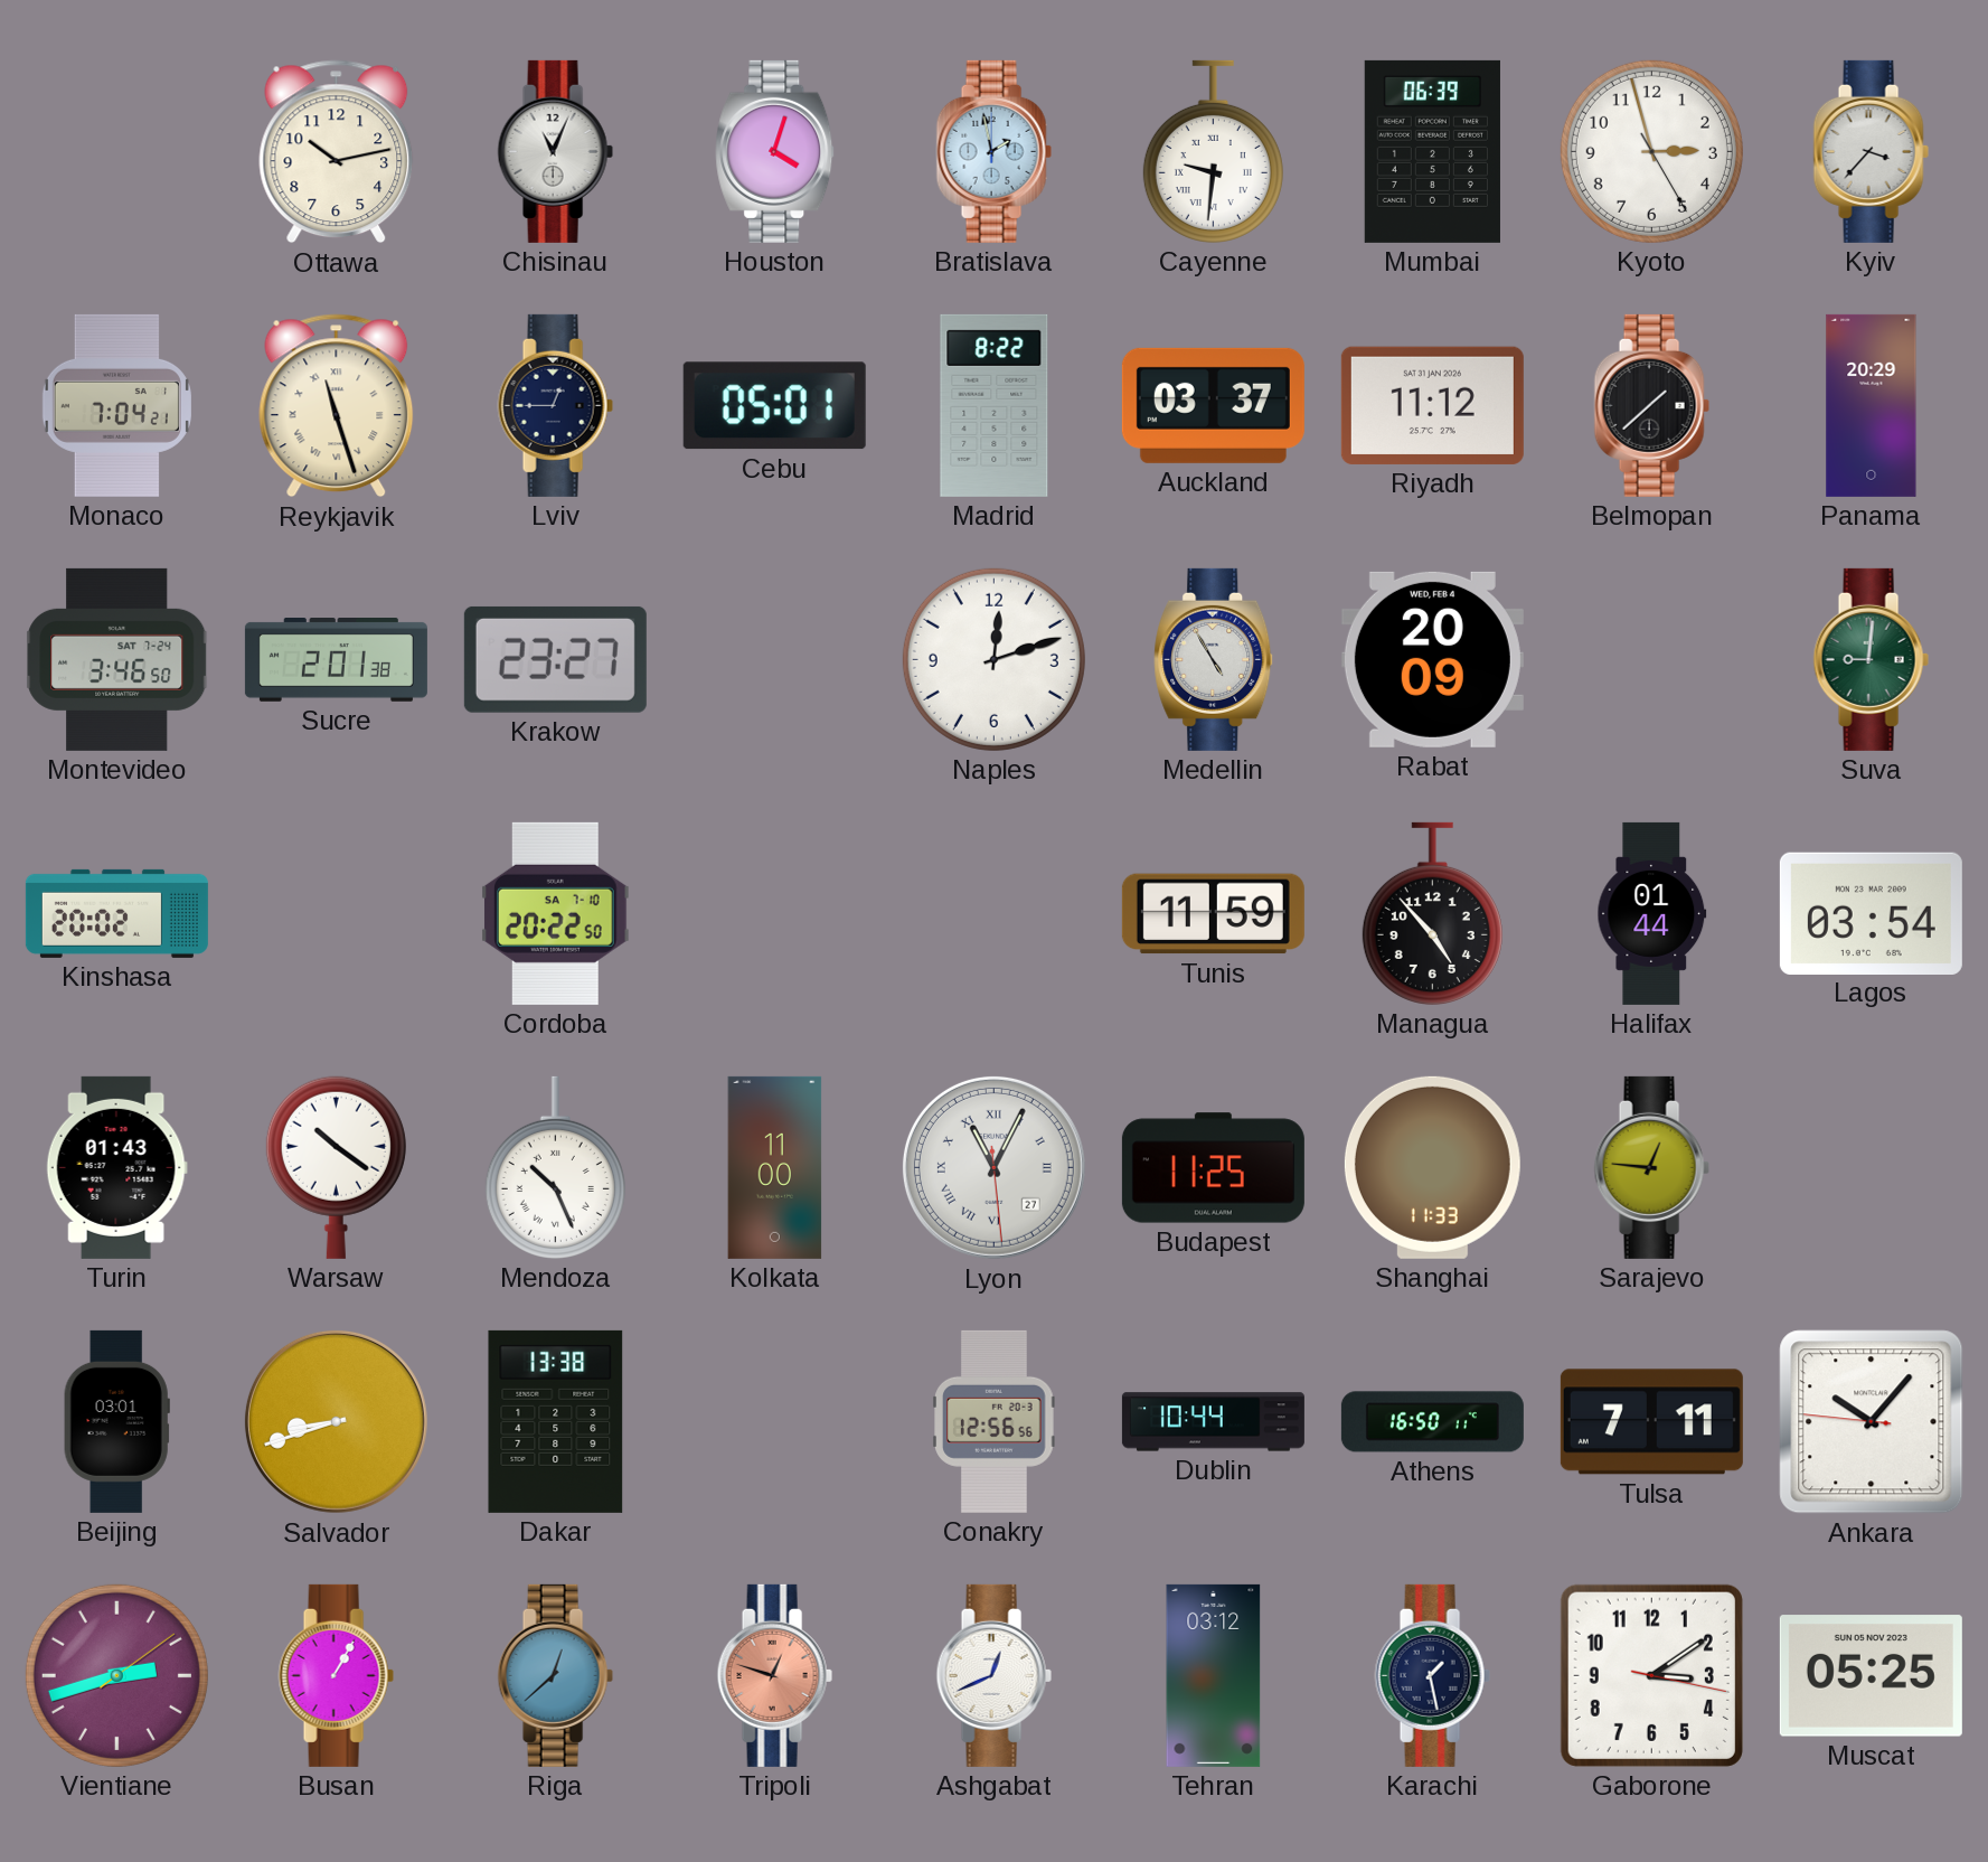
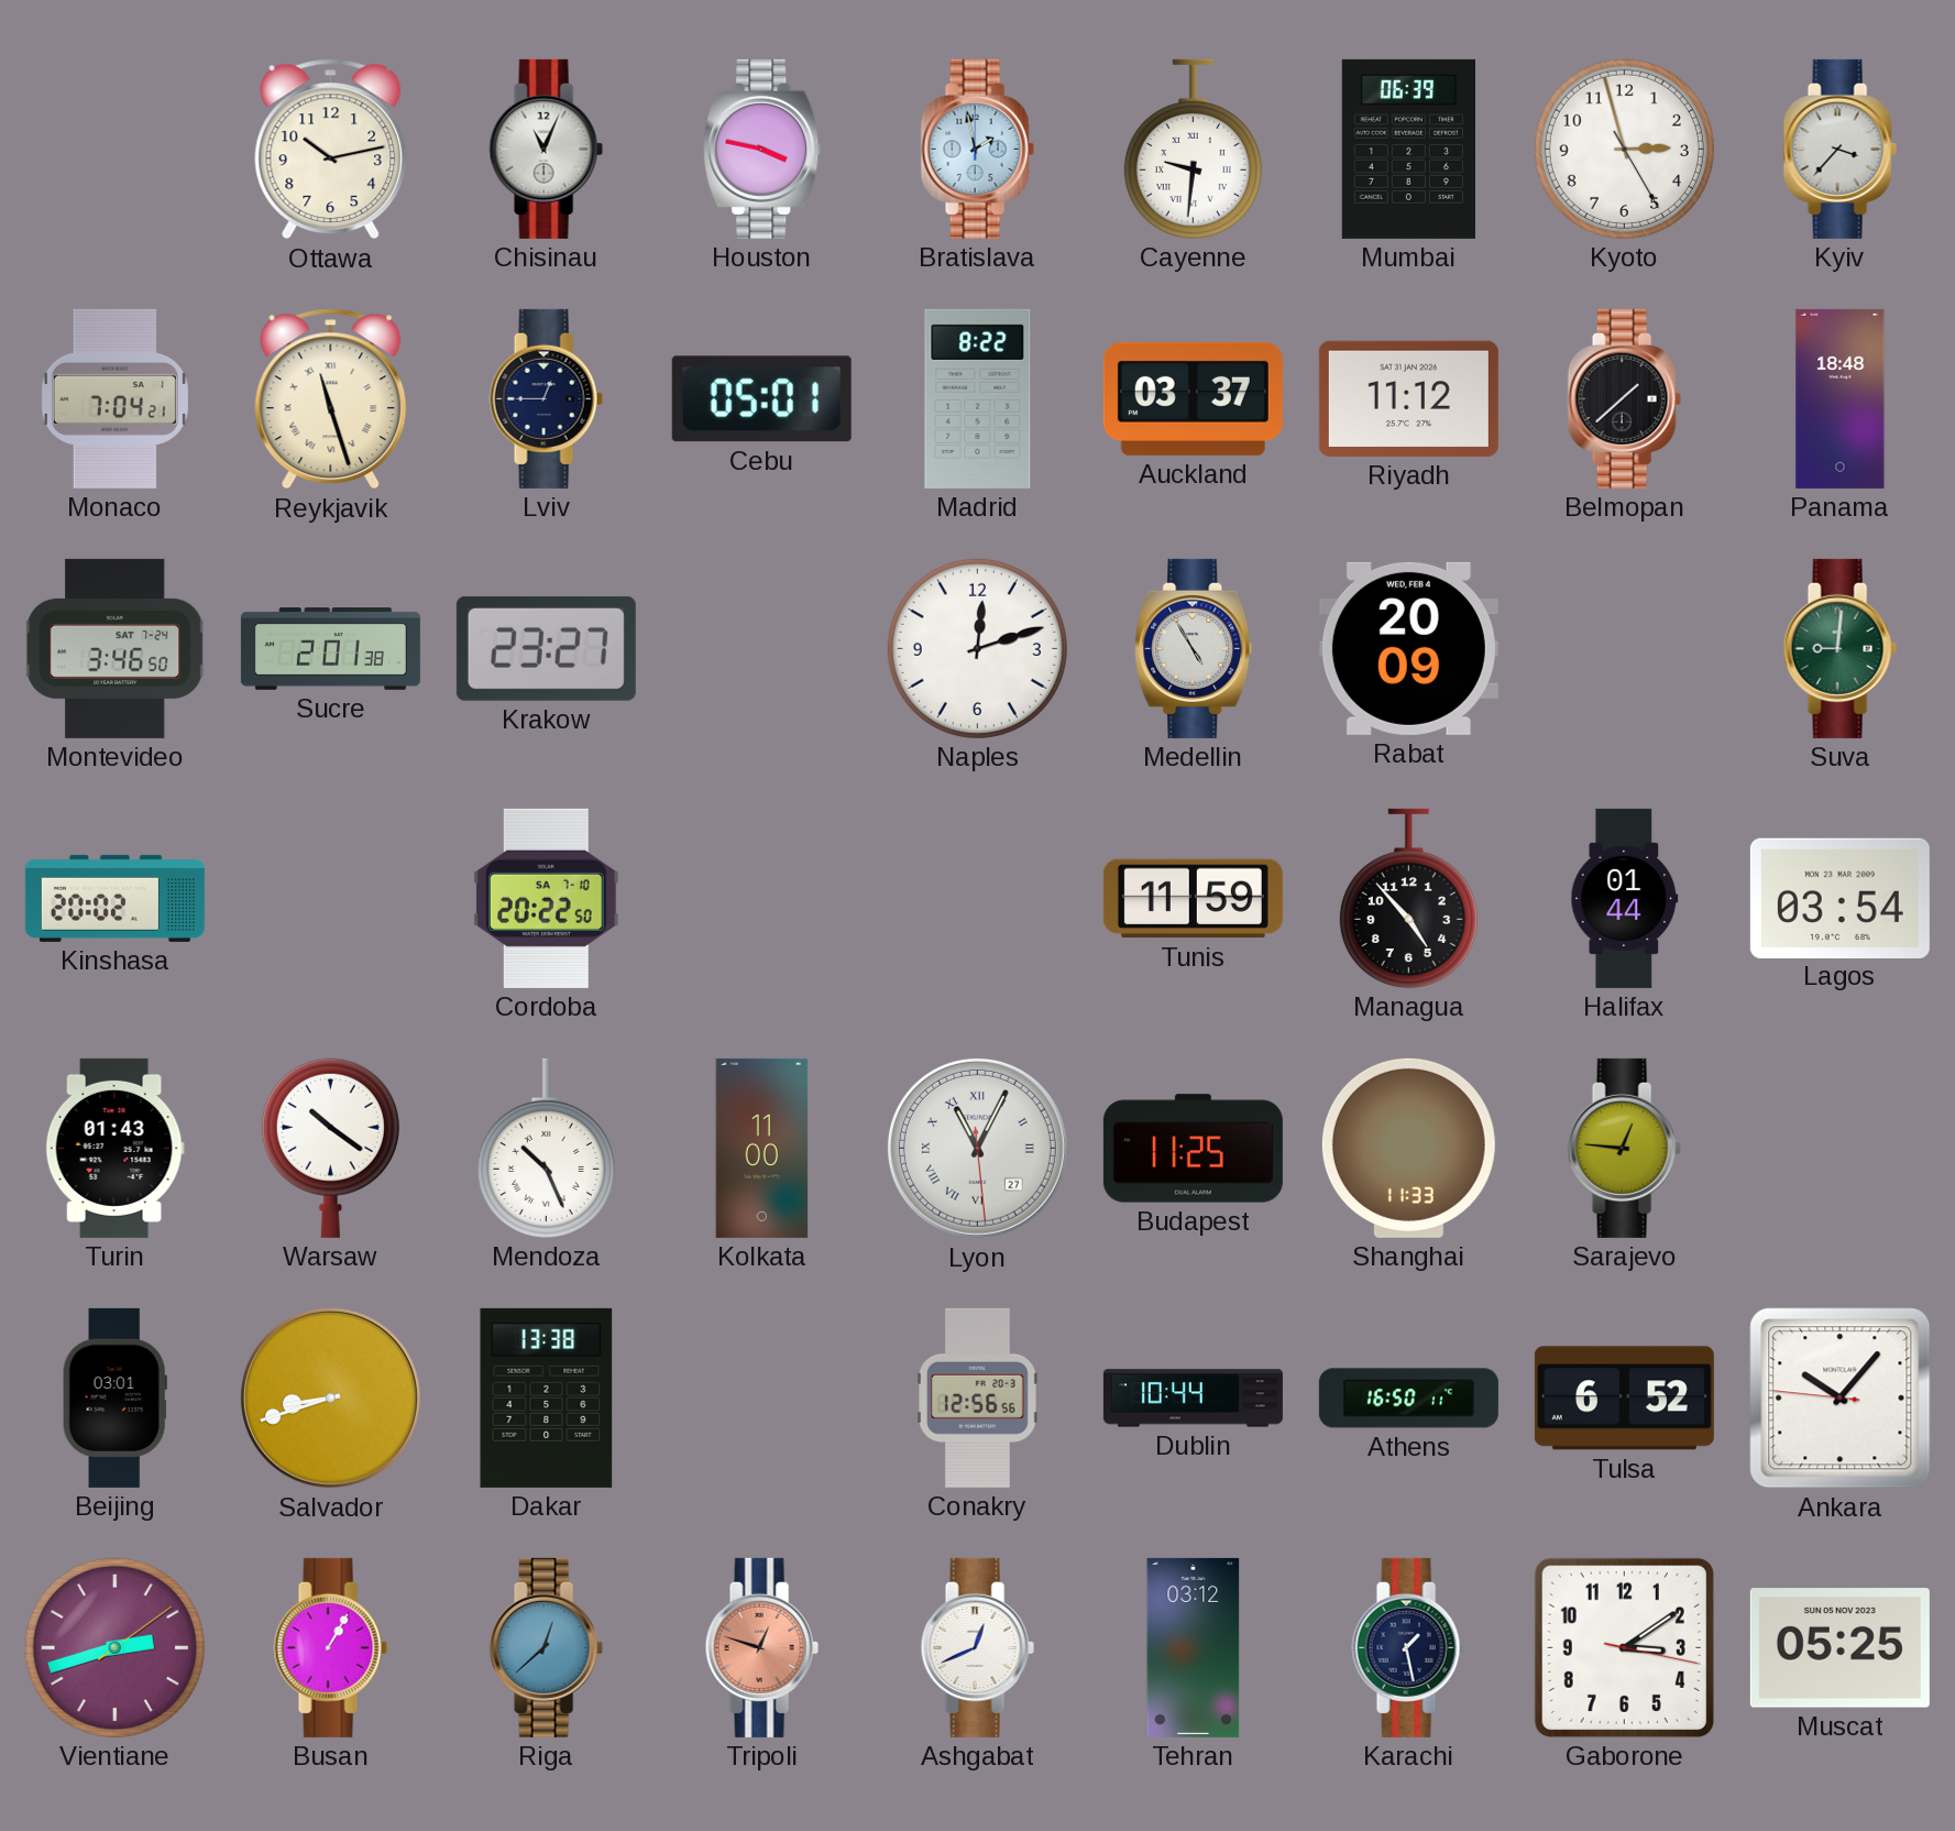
Houston: 4:03 -> 3:47 (762, 149)
Panama: 20:29 -> 18:48 (1841, 398)
Tulsa: 7:11 -> 6:52 (1624, 1399)
